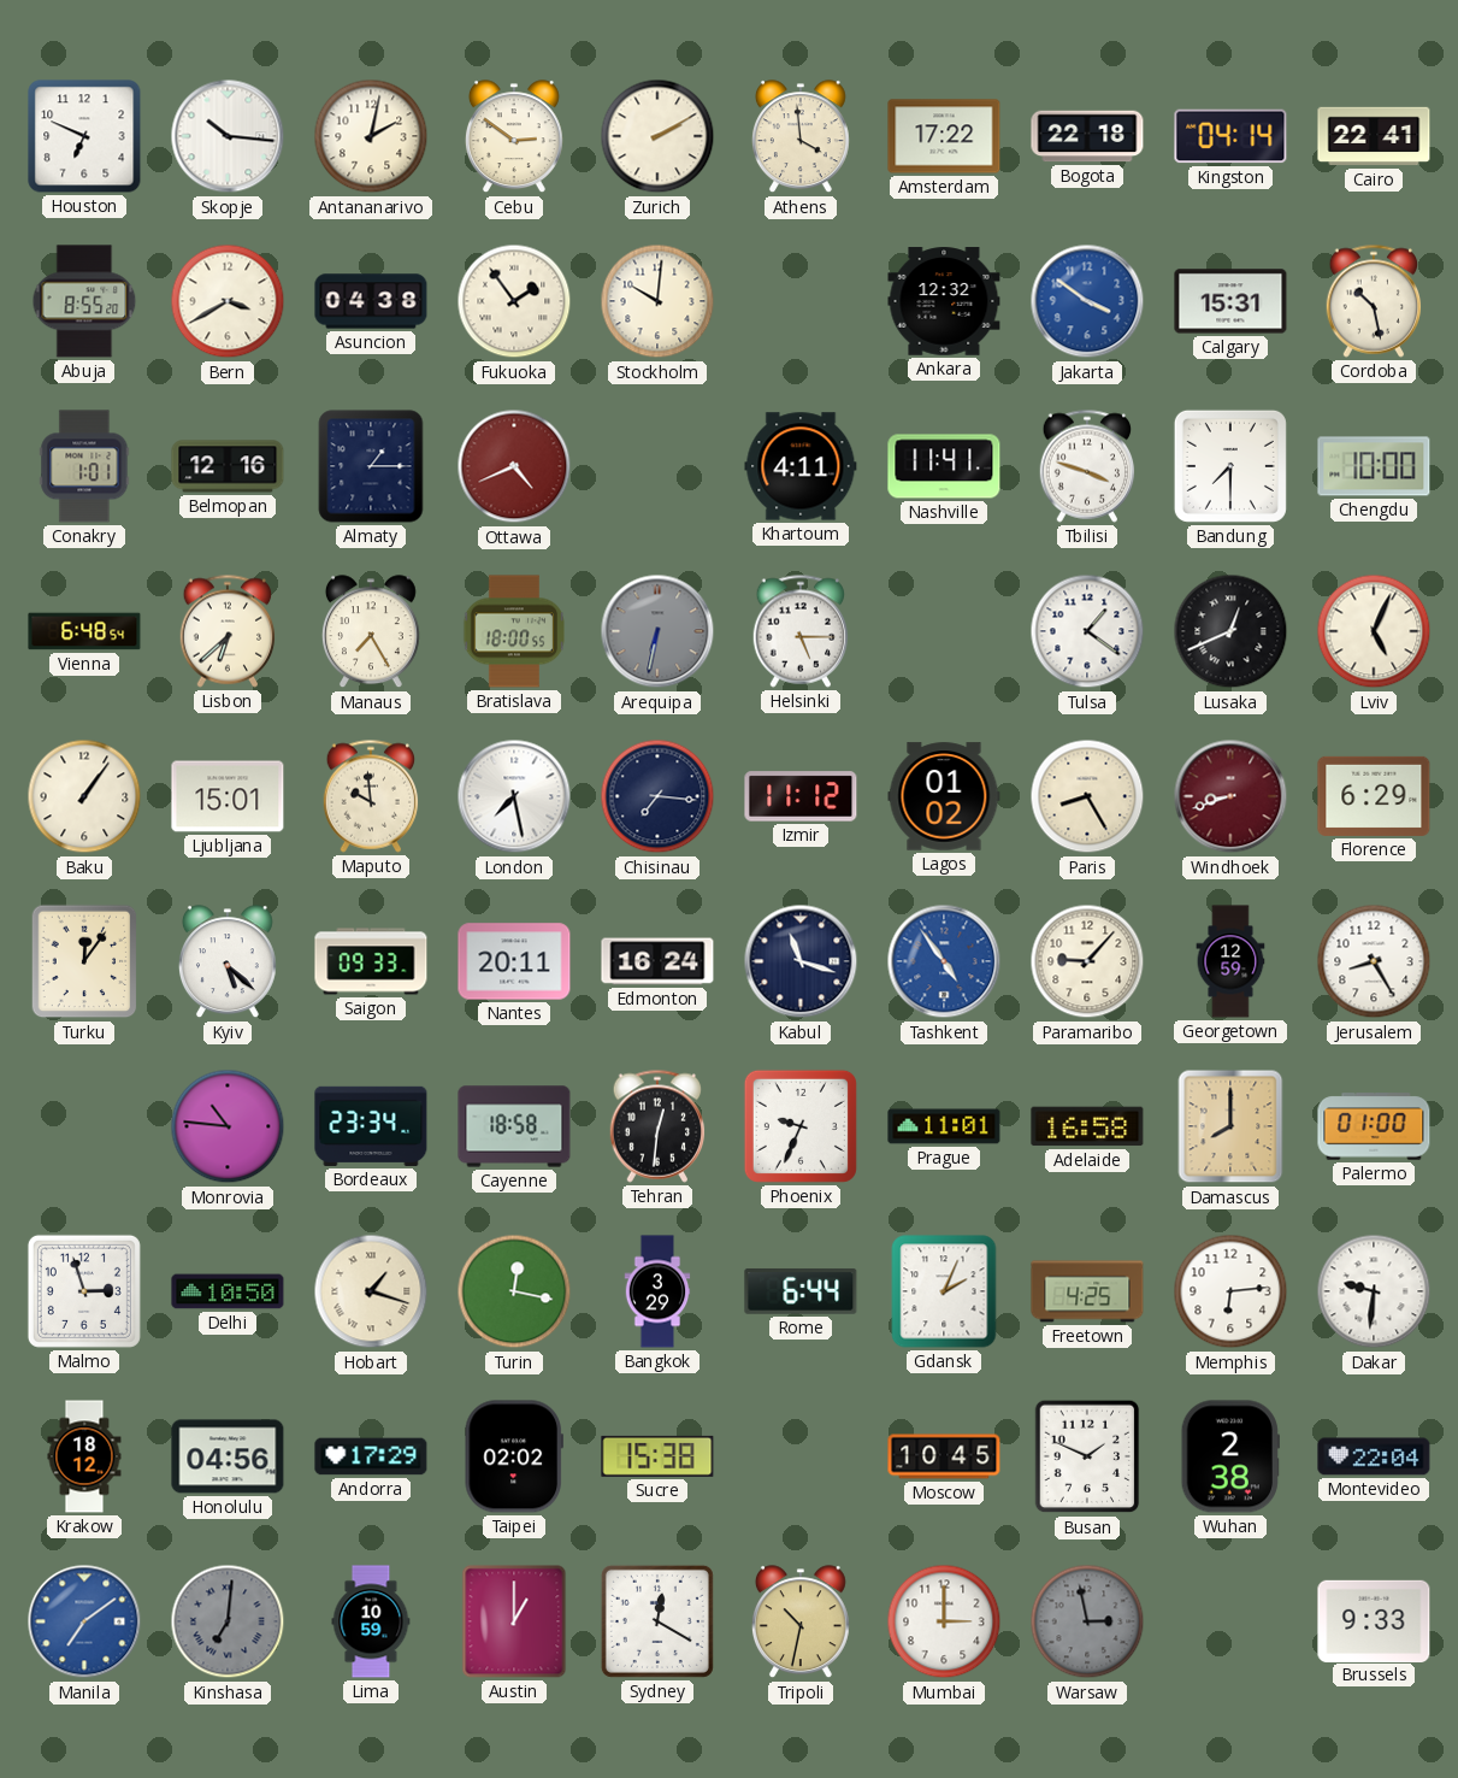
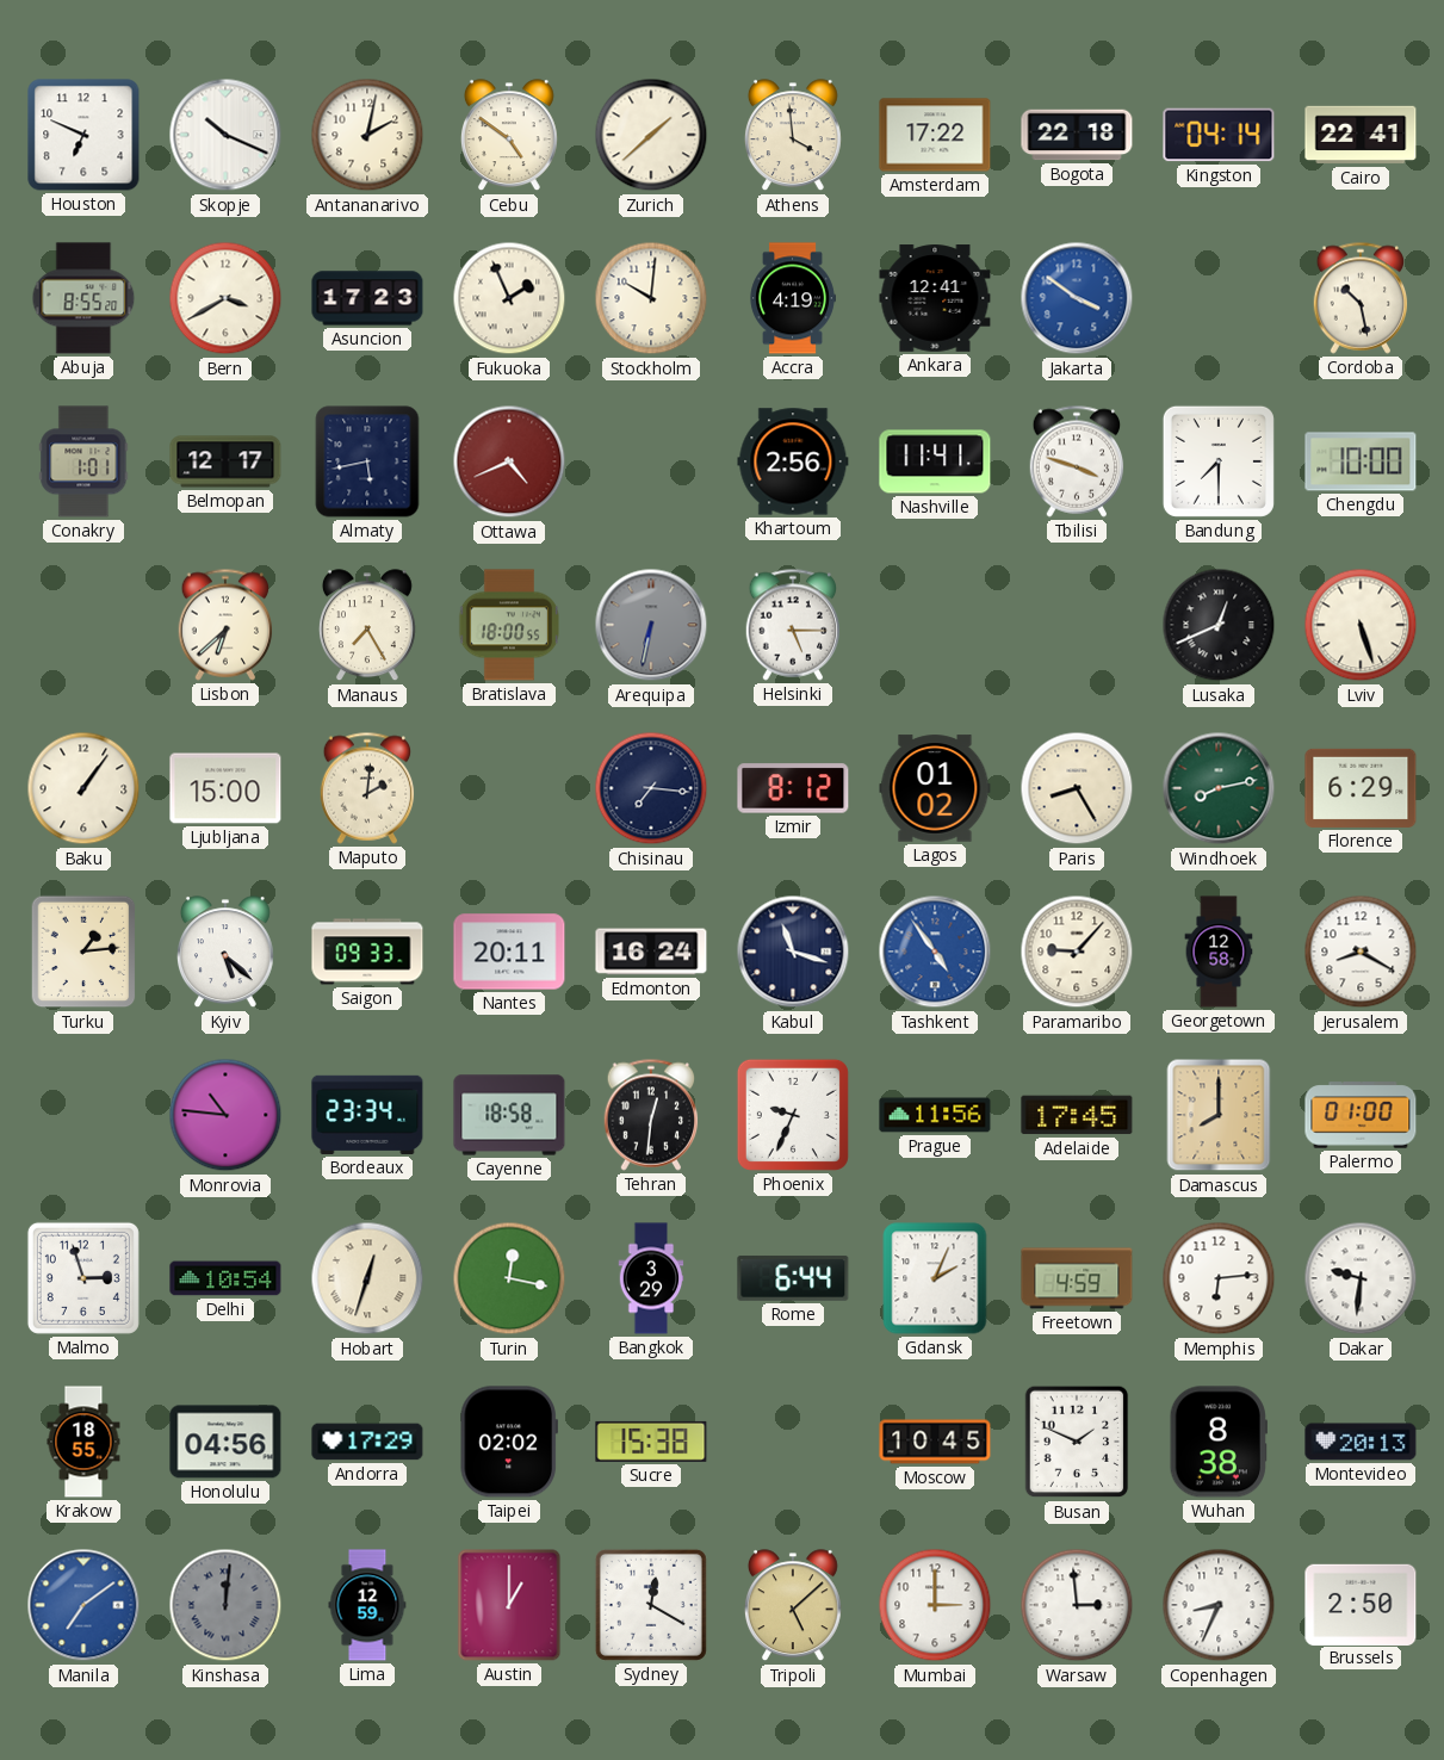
Skopje: 10:16 -> 10:19 (225, 135)
Cebu: 2:51 -> 4:51 (509, 136)
Zurich: 2:10 -> 1:38 (651, 135)
Asuncion: 04:38 -> 17:23 (367, 298)
Fukuoka: 1:54 -> 1:56 (509, 298)
Accra: none -> 4:19 (793, 298)
Ankara: 12:32 -> 12:41 (935, 298)
Calgary: 15:31 -> none (1230, 301)
Belmopan: 12:16 -> 12:17 (225, 461)
Almaty: 1:15 -> 5:43 (367, 461)
Khartoum: 4:11 -> 2:56 (793, 461)
Vienna: 6:48 -> none (84, 631)
Tulsa: 1:21 -> none (1087, 631)
Lviv: 5:04 -> 5:27 (1361, 625)
Ljubljana: 15:01 -> 15:00 (225, 788)
Maputo: 9:59 -> 2:01 (367, 788)
London: 7:28 -> none (514, 796)
Izmir: 11:12 -> 8:12 (793, 788)
Windhoek: 8:42 -> 8:13 (1219, 788)
Windhoek dial: burgundy -> green (1219, 788)
Turku: 12:06 -> 1:14 (83, 952)
Georgetown: 12:59 -> 12:58 (1219, 952)
Jerusalem: 8:25 -> 8:20 (1361, 952)
Prague: 11:01 -> 11:56 (935, 1115)
Adelaide: 16:58 -> 17:45 (1077, 1115)
Delhi: 10:50 -> 10:54 (225, 1278)
Hobart: 1:18 -> 12:33 (367, 1278)
Freetown: 4:25 -> 4:59 (1077, 1278)
Krakow: 18:12 -> 18:55 (83, 1442)
Wuhan: 2:38 -> 8:38 (1219, 1442)
Montevideo: 22:04 -> 20:13 (1361, 1442)
Kinshasa: 7:01 -> 12:01 (225, 1605)
Lima: 10:59 -> 12:59 (367, 1605)
Tripoli: 10:32 -> 5:08 (793, 1606)
Warsaw: 2:58 -> 2:59 (1077, 1605)
Warsaw dial: grey -> white (1077, 1605)
Copenhagen: none -> 8:34 (1219, 1605)
Brussels: 9:33 -> 2:50 (1361, 1604)
